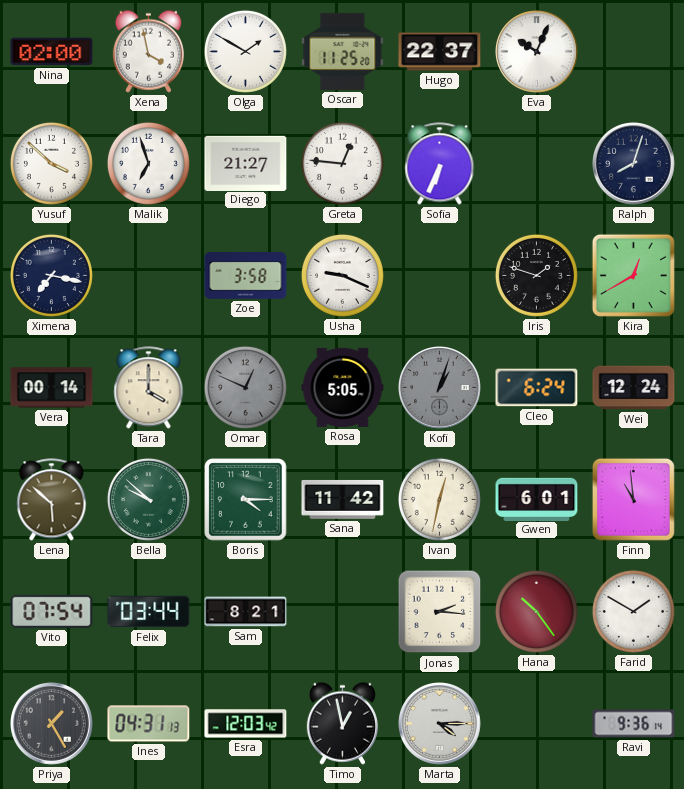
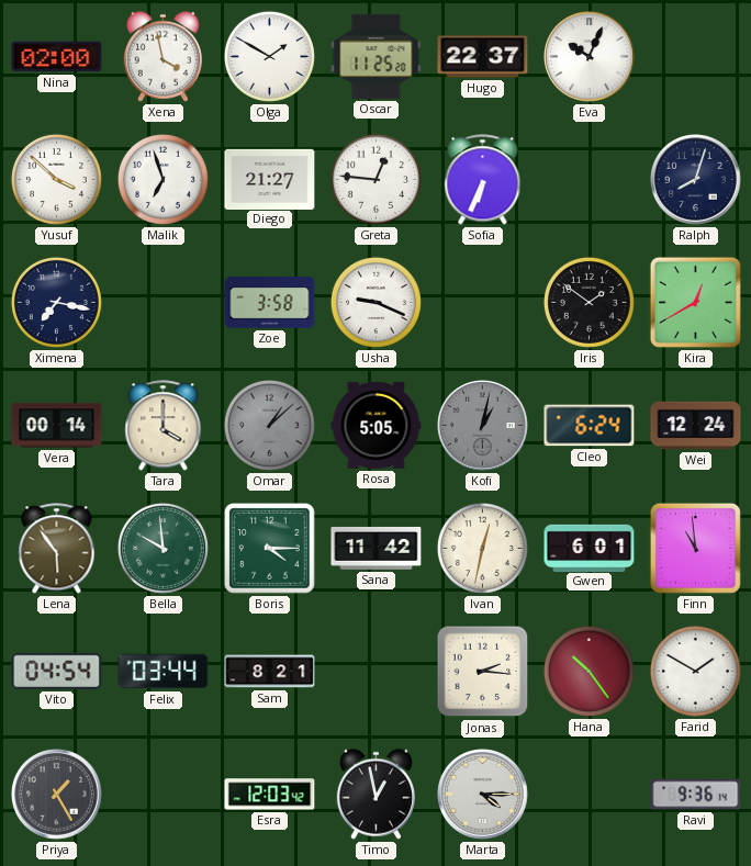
Iris: 1:48 -> 1:51 (589, 302)
Omar: 12:49 -> 1:08 (269, 425)
Kofi: 1:03 -> 1:02 (483, 426)
Lena: 5:52 -> 5:54 (57, 549)
Bella: 9:52 -> 9:59 (162, 548)
Vito: 07:54 -> 04:54 (57, 671)
Ines: 04:31 -> none (149, 724)
